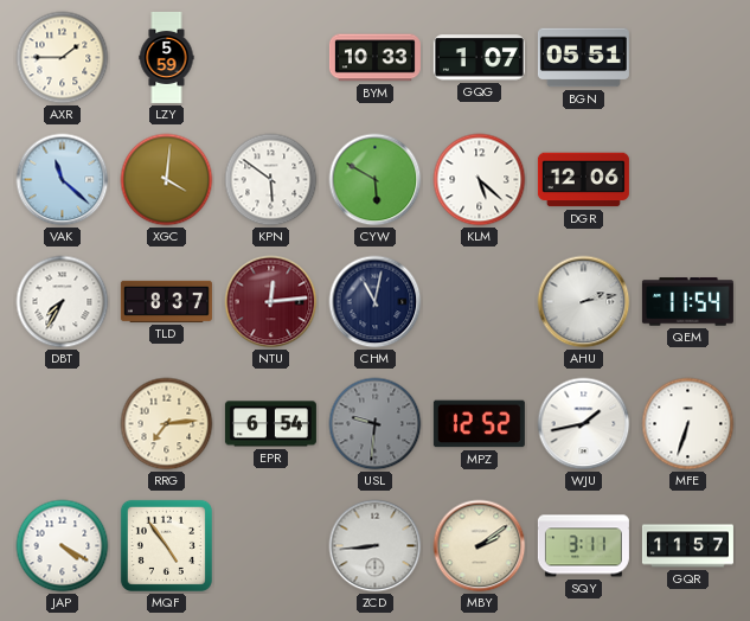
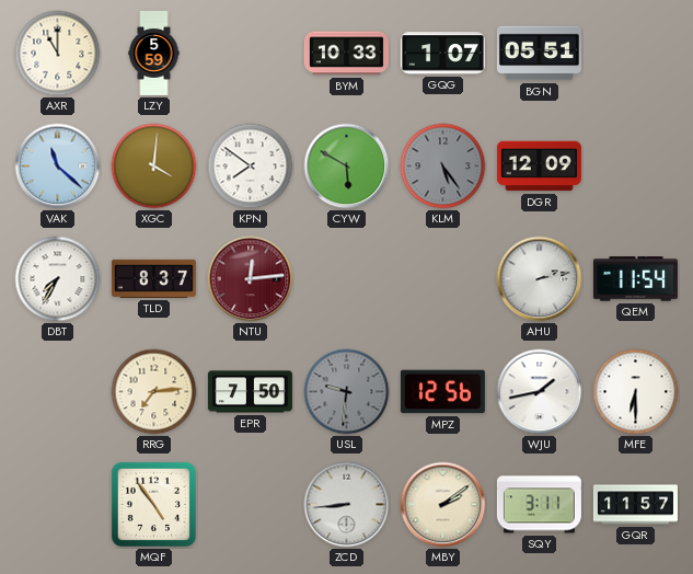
AXR: 1:45 -> 11:00 (58, 54)
KPN: 5:51 -> 7:51 (251, 167)
KLM: 5:22 -> 5:24 (443, 167)
KLM dial: white -> grey (443, 167)
DGR: 12:06 -> 12:09 (539, 167)
CHM: 11:02 -> none (376, 302)
EPR: 6:54 -> 7:50 (250, 392)
MPZ: 12:52 -> 12:56 (442, 392)
MFE: 6:33 -> 6:30 (636, 392)
JAP: 4:20 -> none (63, 546)
